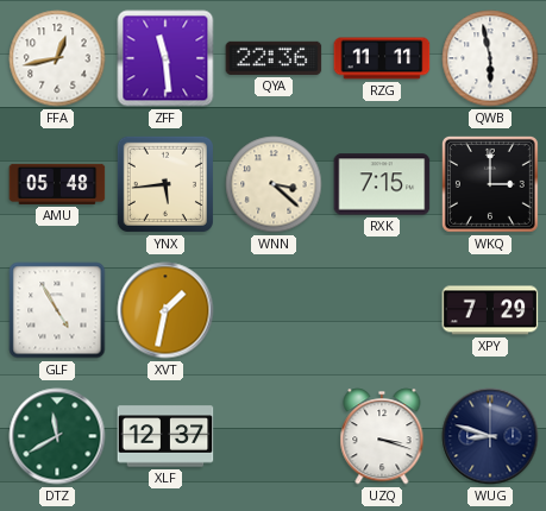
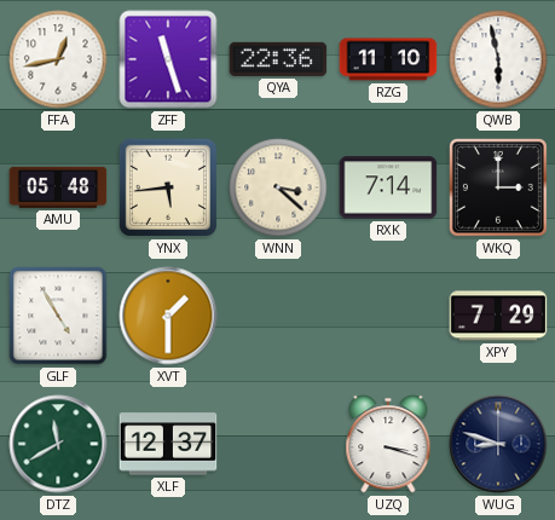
ZFF: 11:29 -> 11:27 (168, 59)
RZG: 11:11 -> 11:10 (388, 59)
RXK: 7:15 -> 7:14 (388, 187)
XVT: 1:32 -> 1:30 (168, 316)
